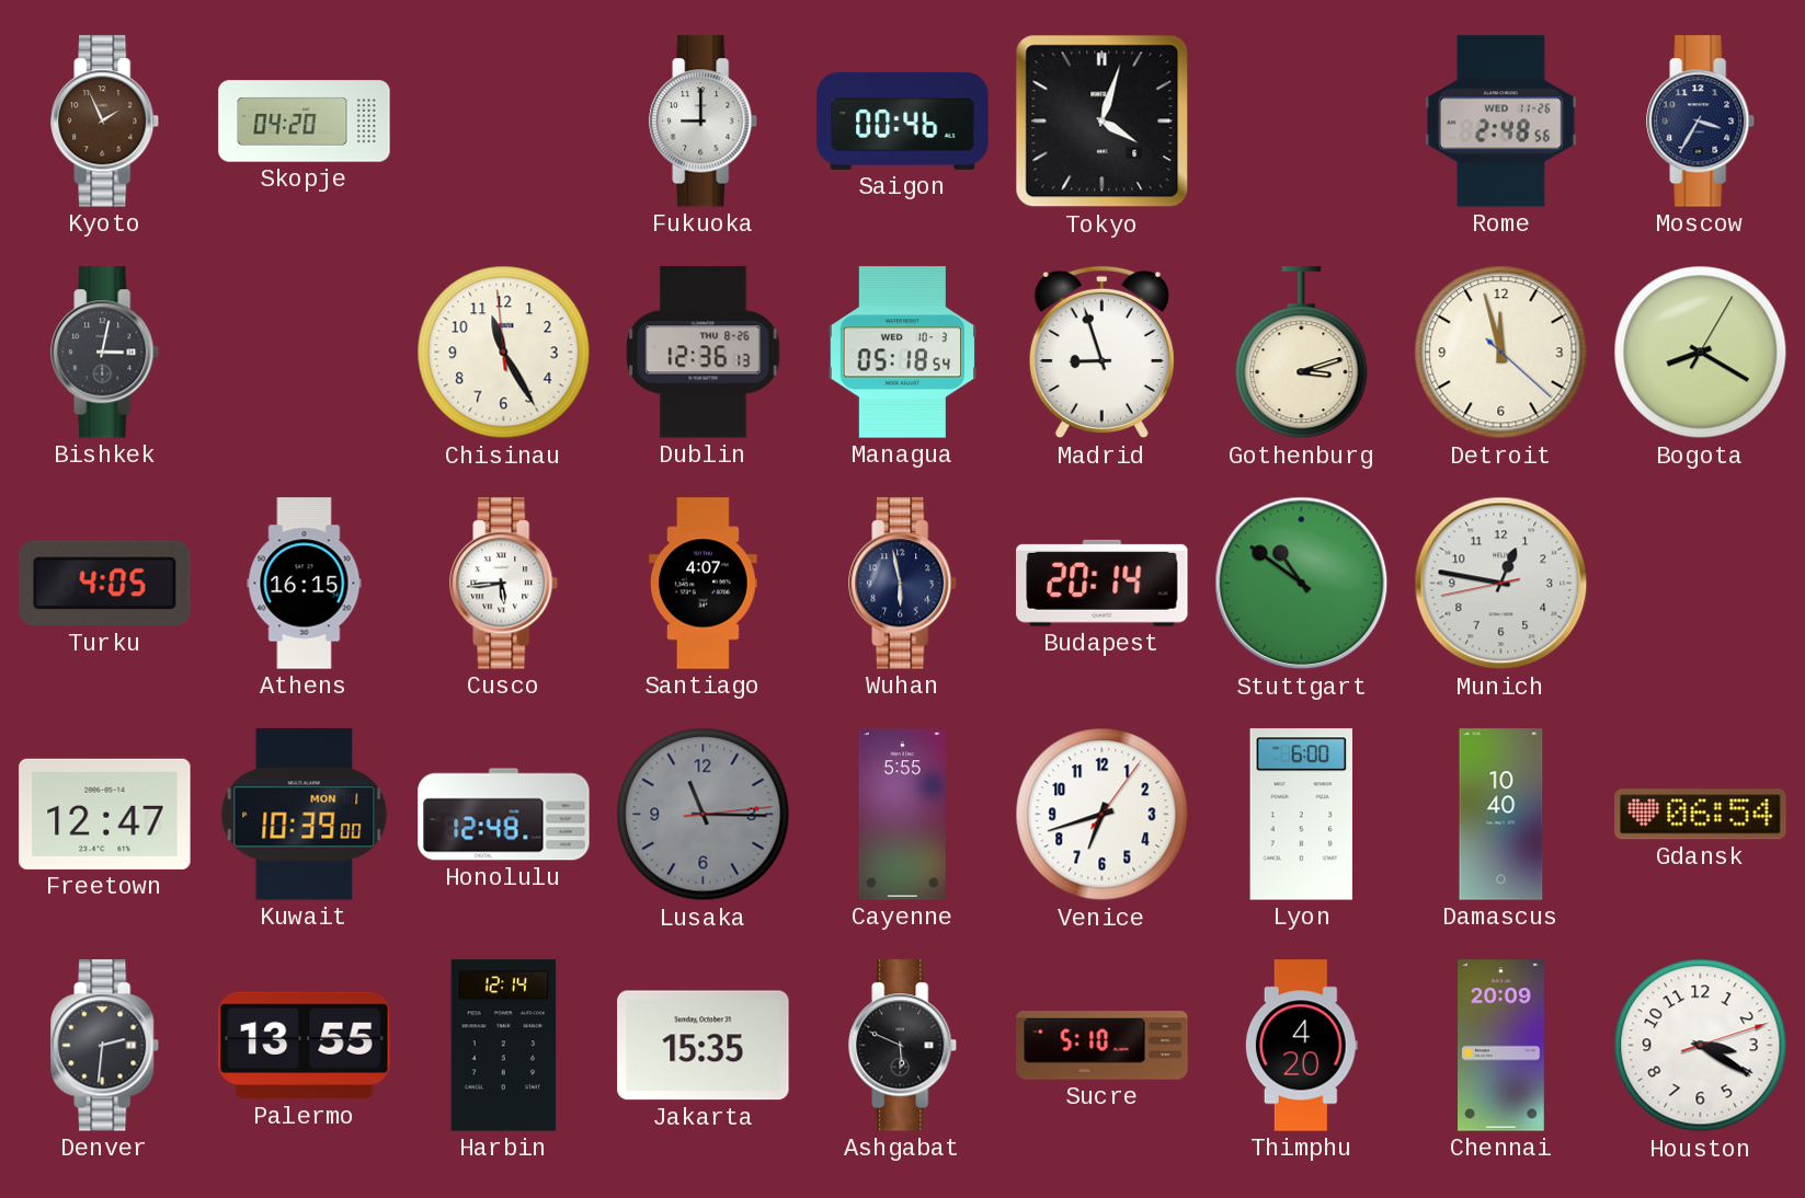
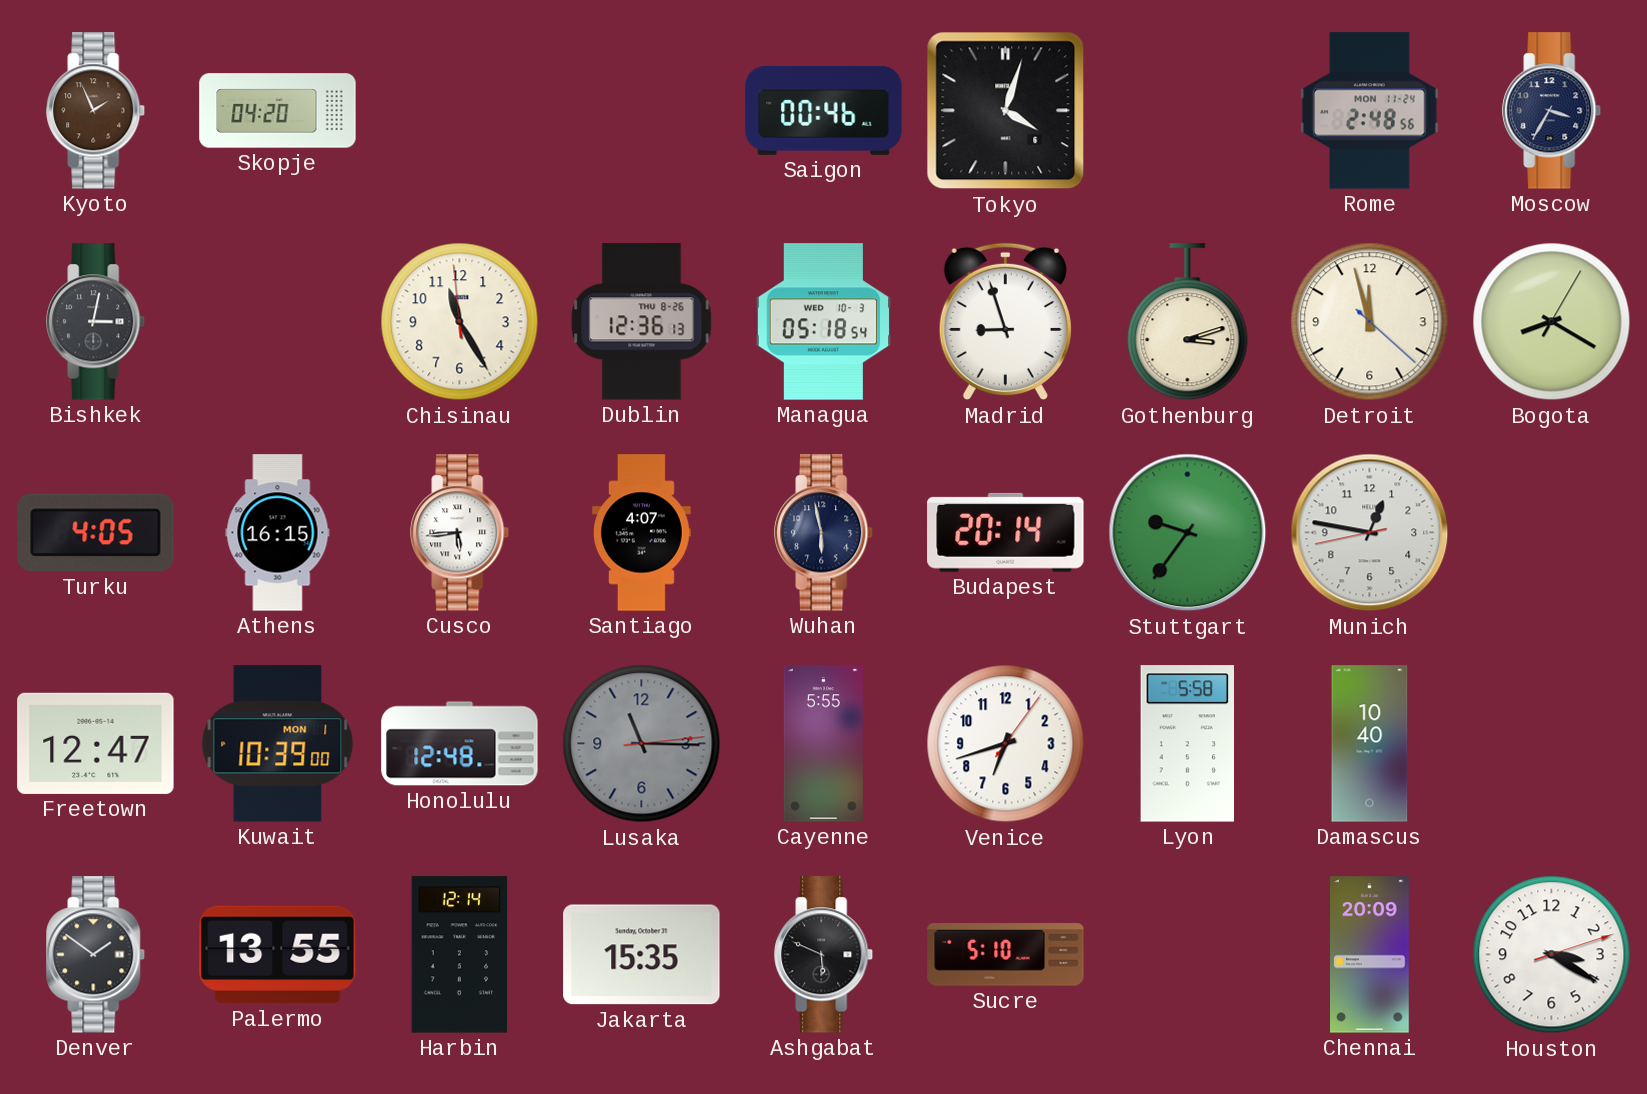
Fukuoka: 9:00 -> none (704, 122)
Rome date: WED 11-26 -> MON 11-24 (1370, 111)
Stuttgart: 10:51 -> 9:36 (1188, 533)
Lyon: 6:00 -> 5:58 (1188, 744)
Gdansk: 06:54 -> none (1701, 815)
Denver: 2:31 -> 1:51 (96, 955)
Thimphu: 4:20 -> none (1301, 1046)
